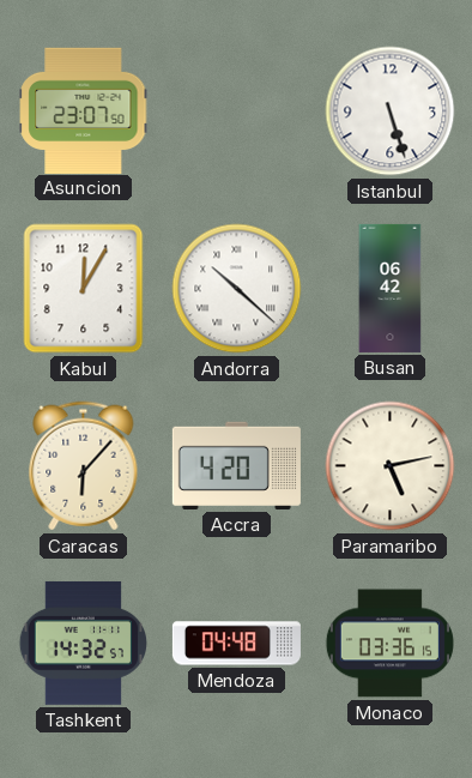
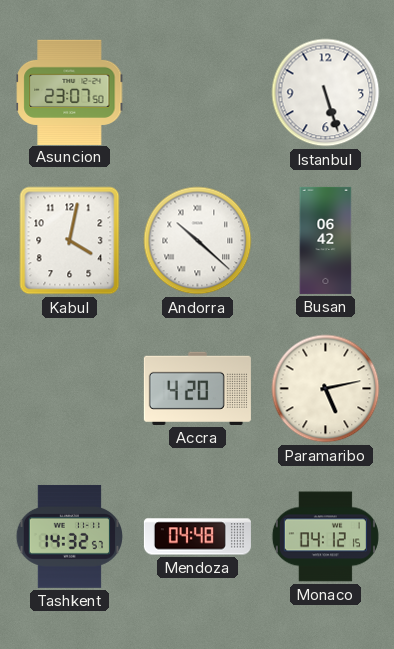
Kabul: 12:05 -> 4:02 (70, 241)
Caracas: 6:07 -> none (84, 466)
Monaco: 03:36 -> 04:12 (325, 537)
